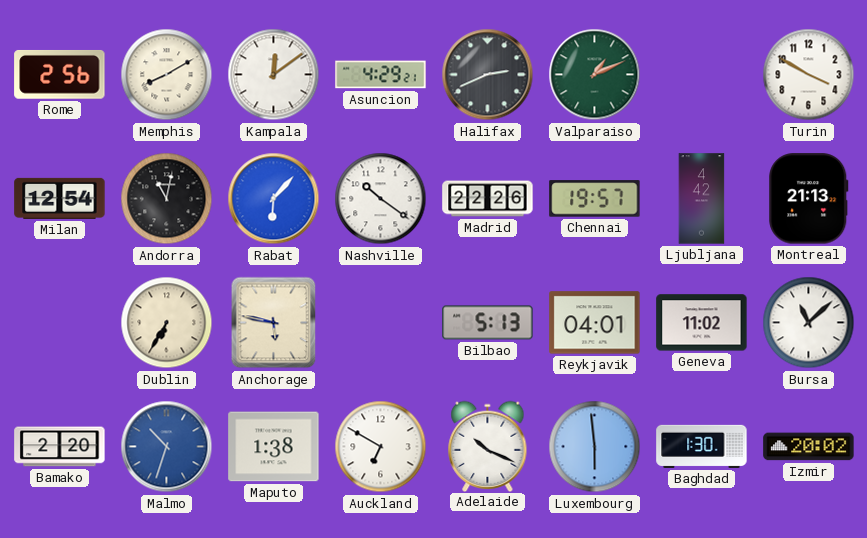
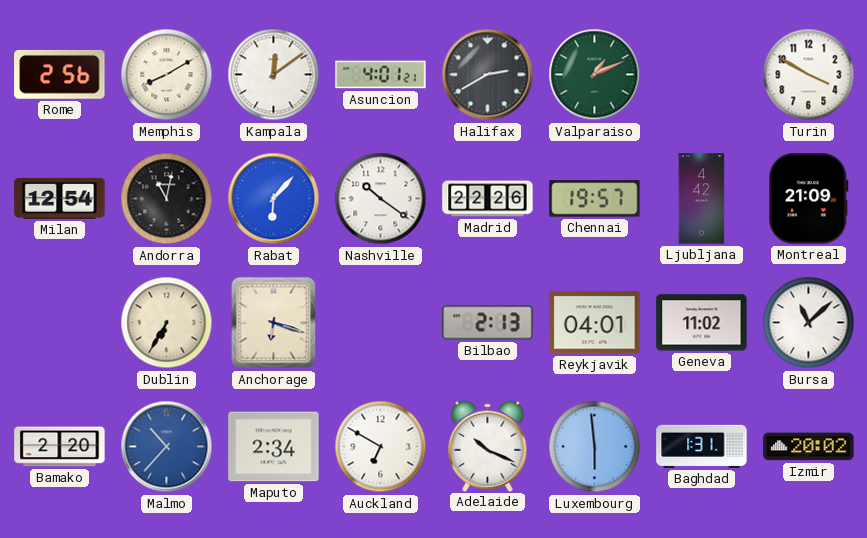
Asuncion: 4:29 -> 4:01 (381, 75)
Halifax: 2:41 -> 2:40 (488, 75)
Montreal: 21:13 -> 21:09 (809, 199)
Anchorage: 5:47 -> 6:18 (274, 323)
Bilbao: 5:13 -> 2:13 (488, 323)
Malmo: 10:33 -> 10:37 (167, 447)
Maputo: 1:38 -> 2:34 (274, 447)
Baghdad: 1:30 -> 1:31 (702, 446)
